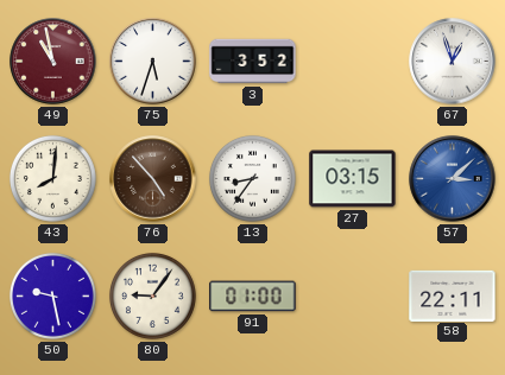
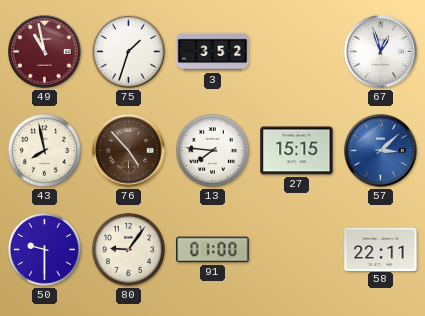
75: 5:33 -> 1:33 (129, 52)
43: 8:01 -> 7:58 (44, 150)
13: 8:36 -> 7:46 (212, 150)
27: 03:15 -> 15:15 (297, 151)
50: 9:28 -> 9:30 (44, 249)
